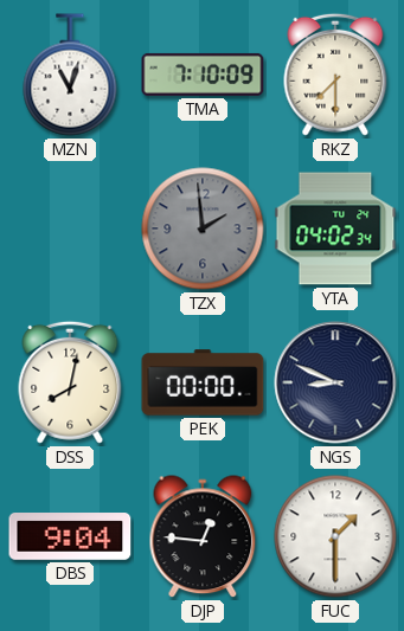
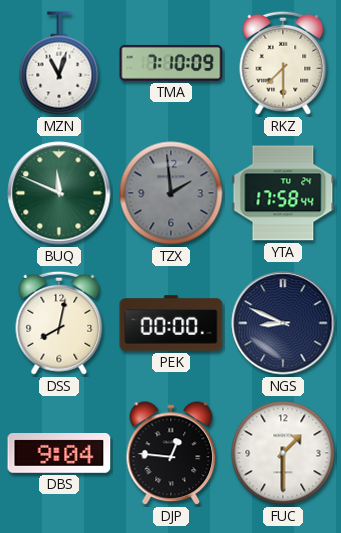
BUQ: none -> 11:49 (59, 193)
YTA: 04:02 -> 17:58 (283, 193)
